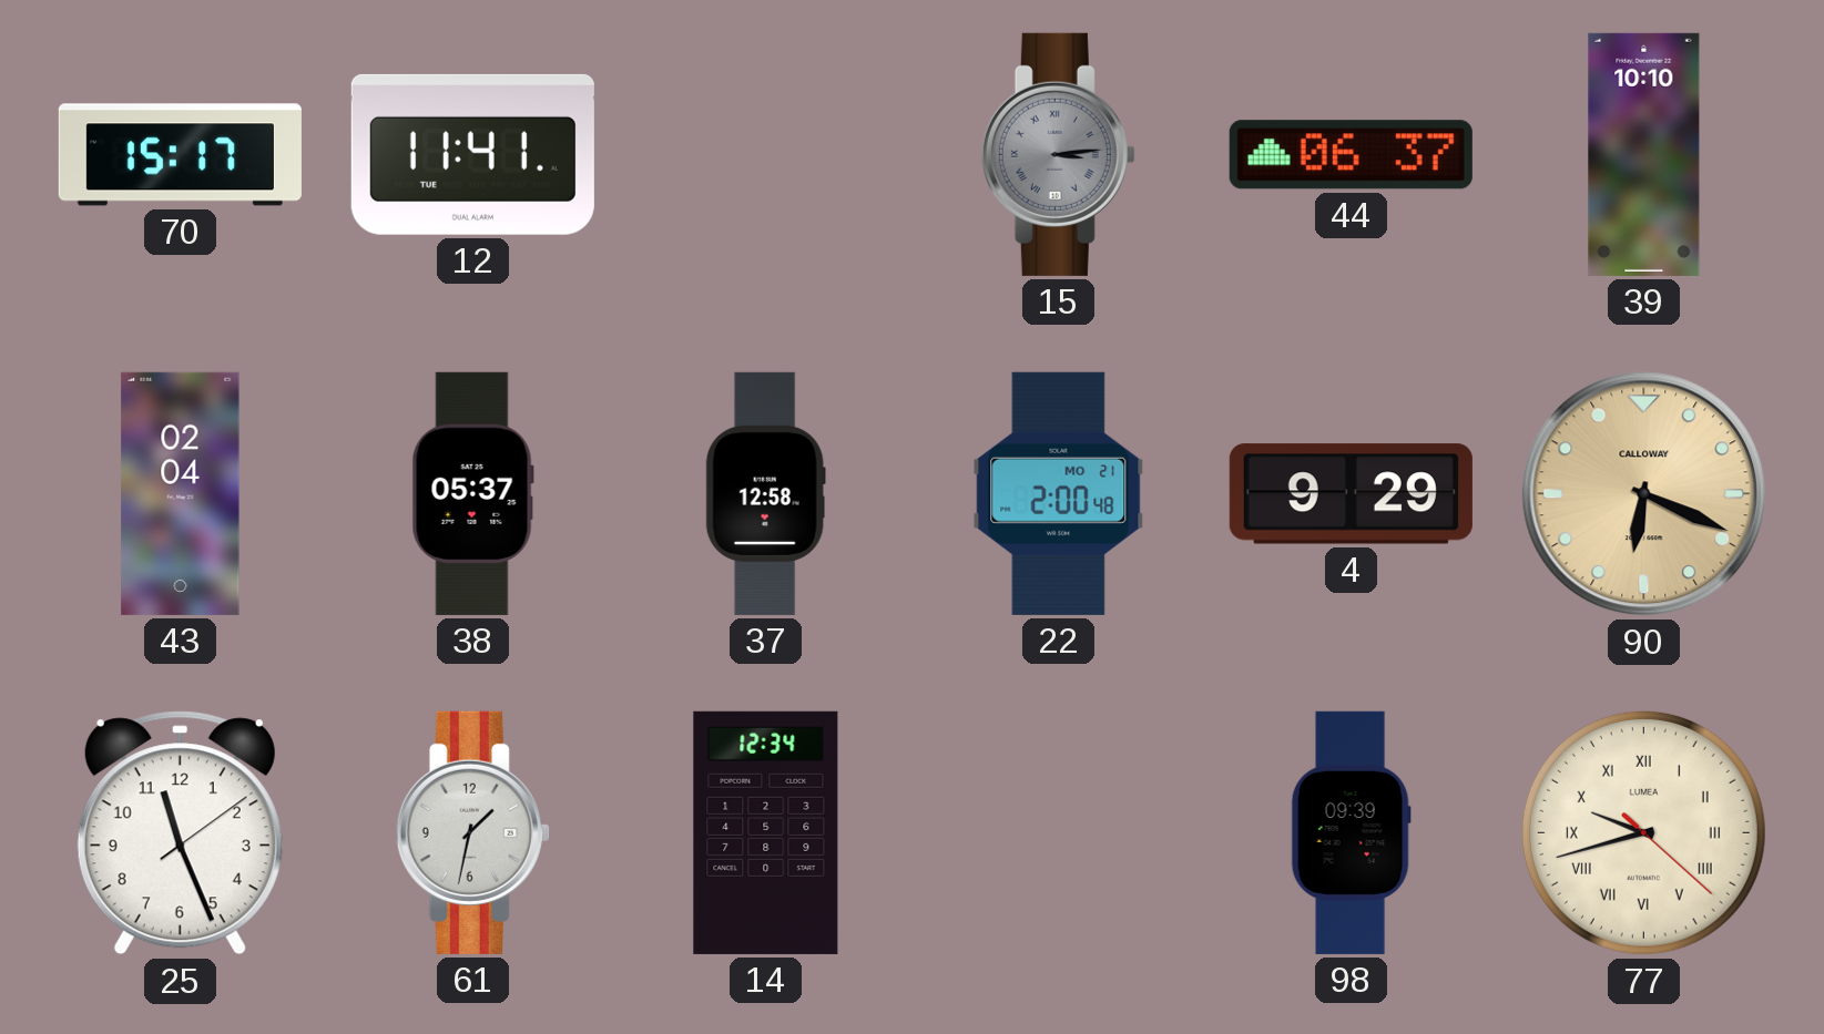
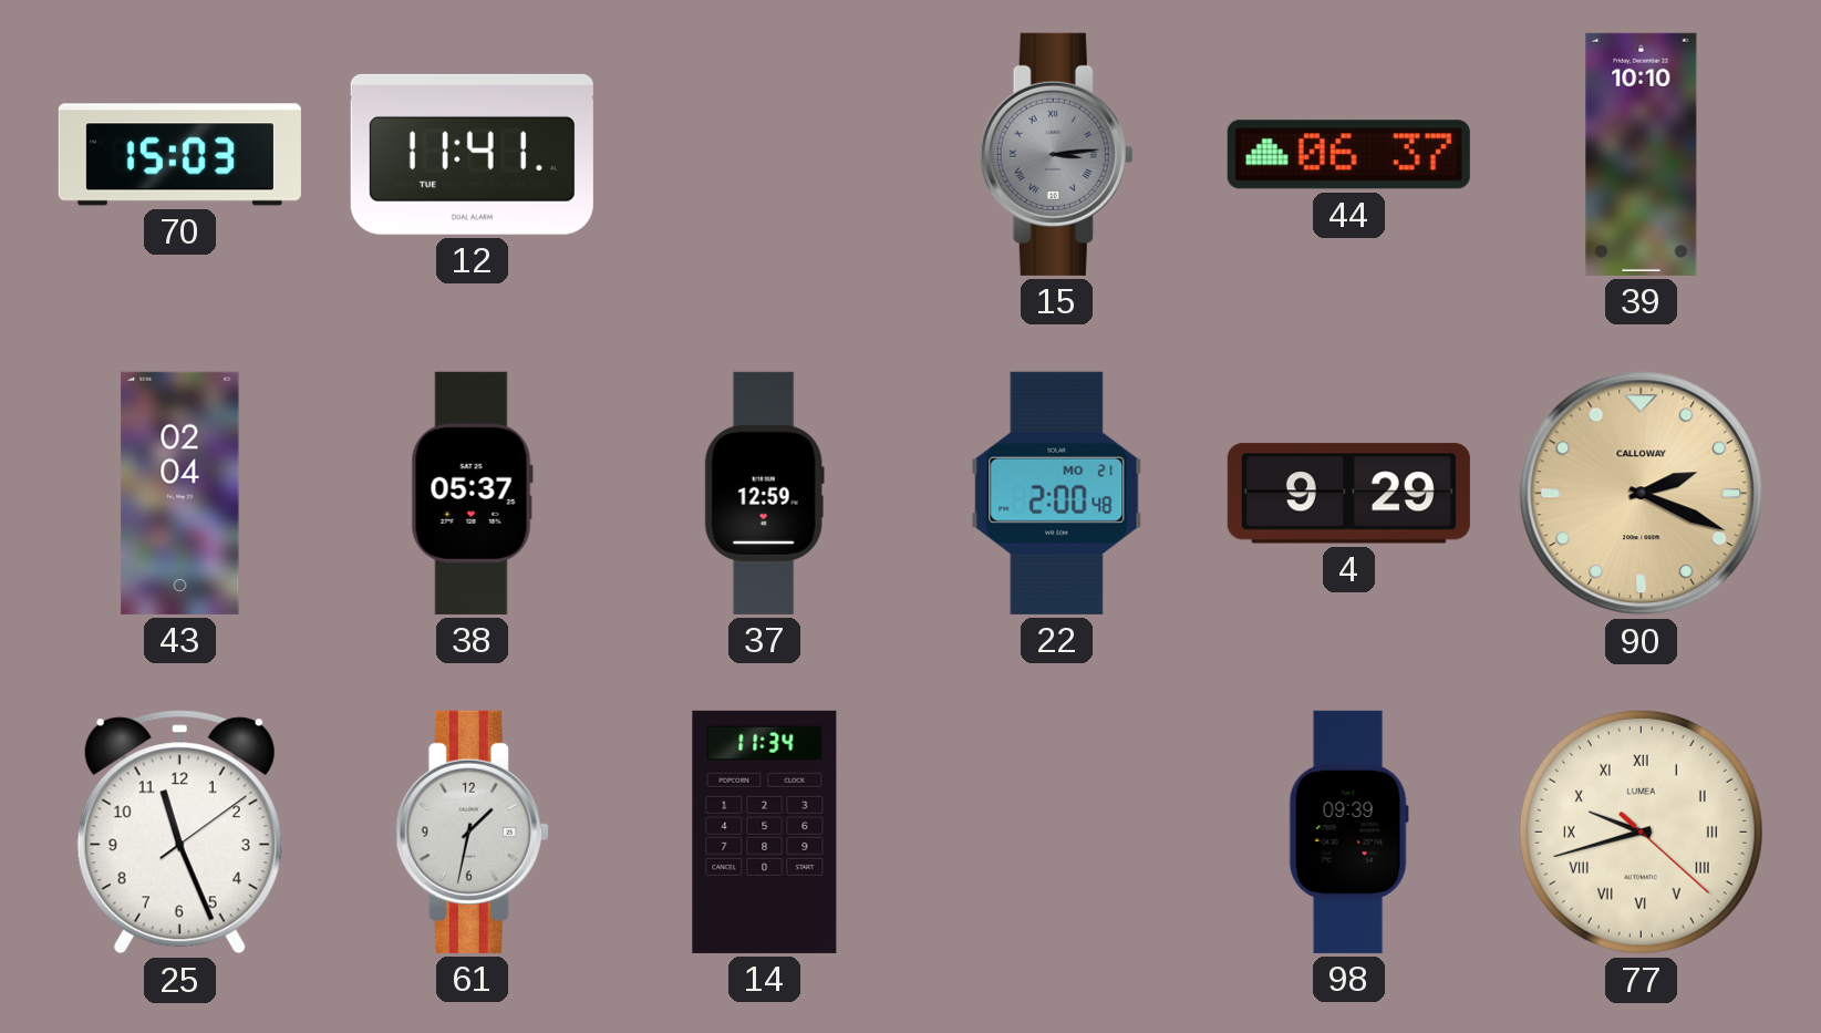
70: 15:17 -> 15:03 (179, 155)
37: 12:58 -> 12:59 (764, 493)
90: 6:19 -> 2:19 (1642, 494)
14: 12:34 -> 11:34 (765, 831)
